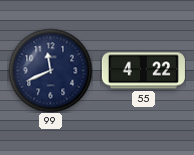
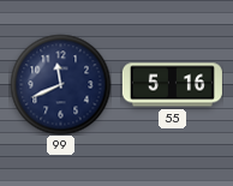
55: 4:22 -> 5:16 (172, 85)
